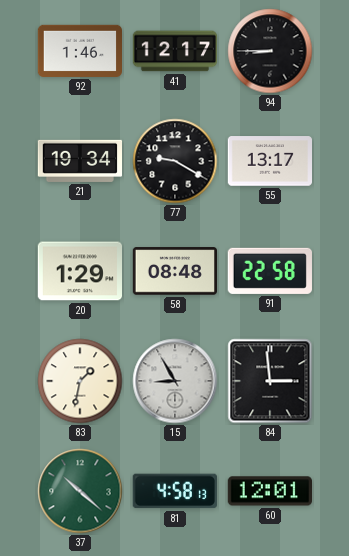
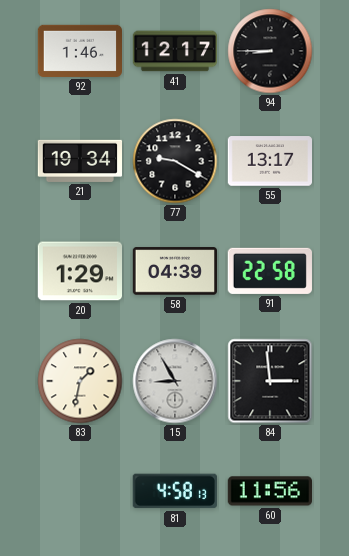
58: 08:48 -> 04:39 (174, 271)
37: 10:22 -> none (80, 491)
60: 12:01 -> 11:56 (269, 491)
